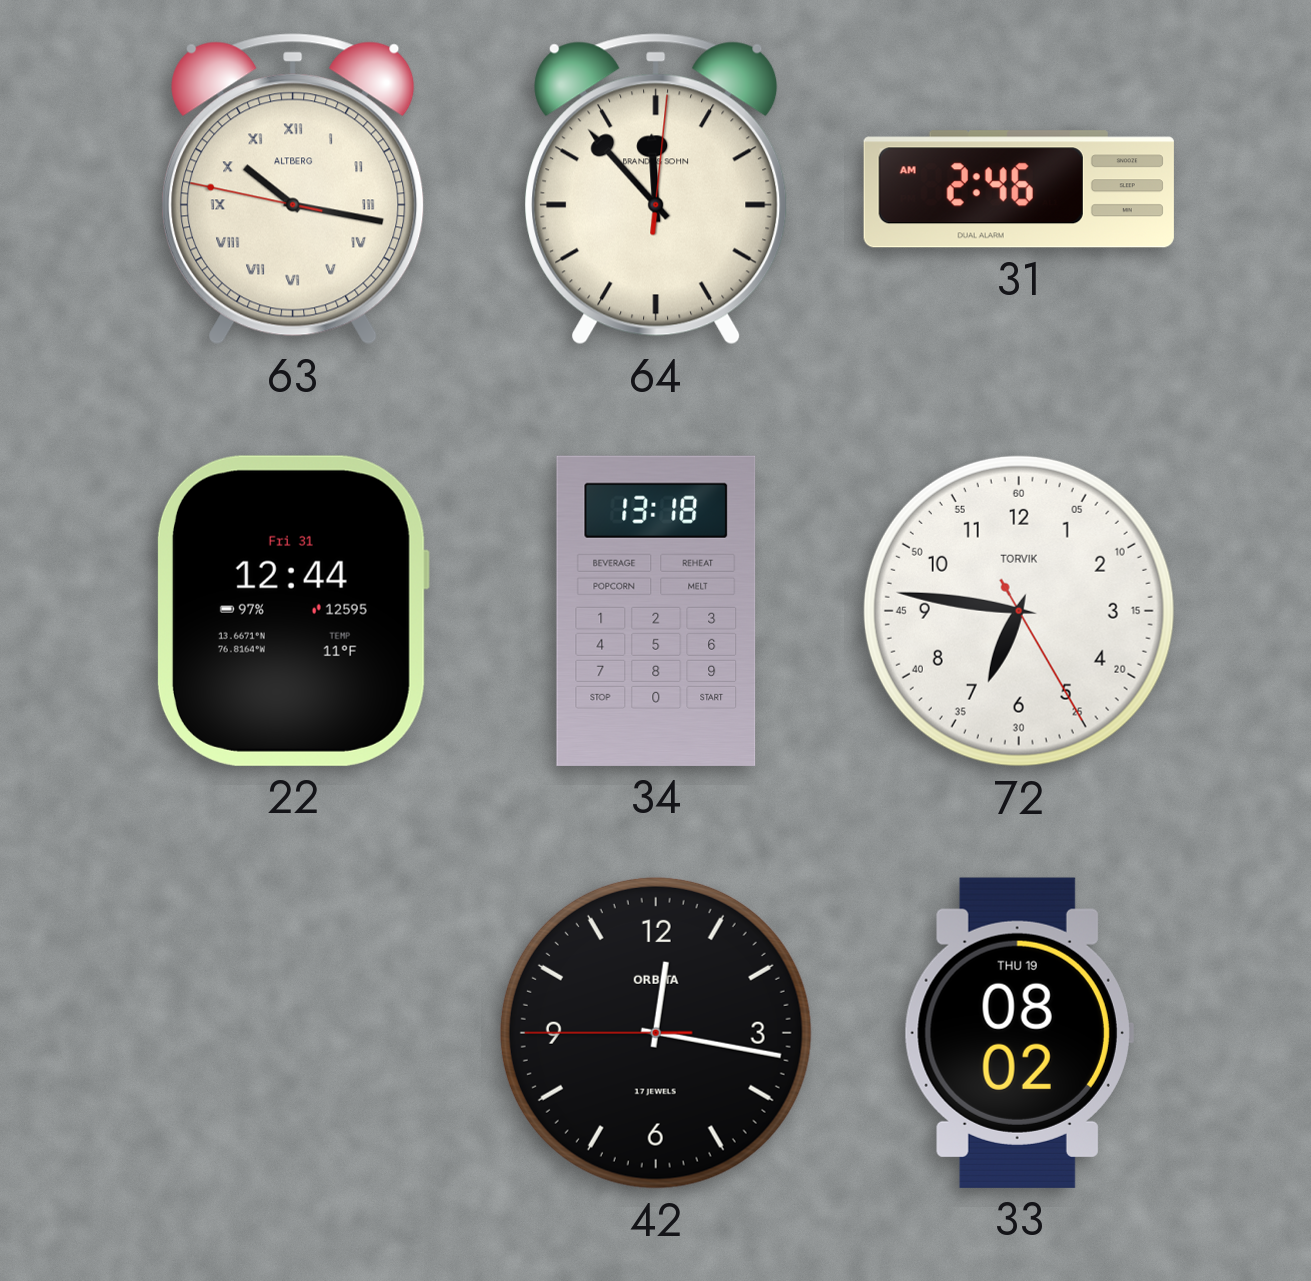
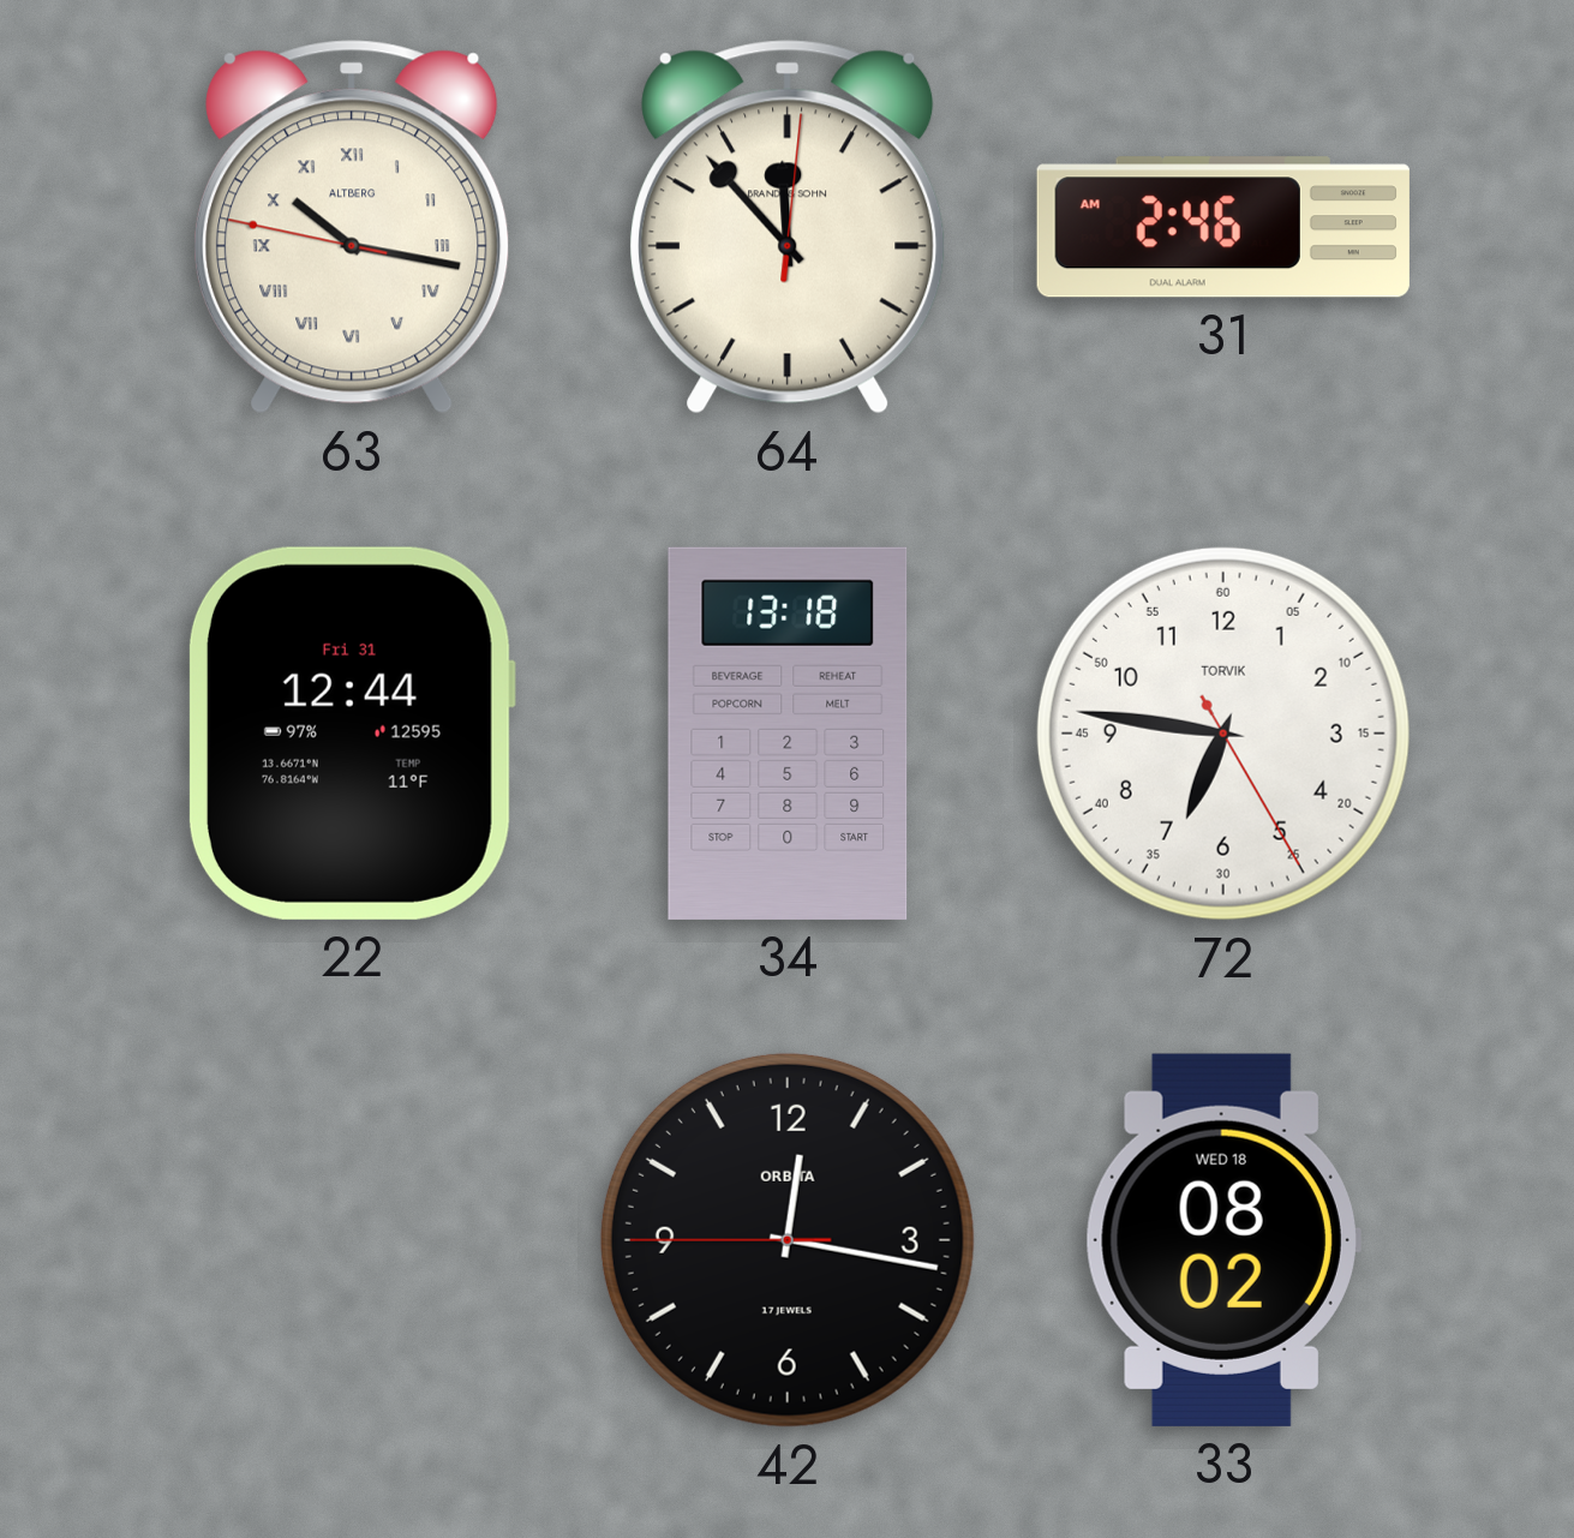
33 date: THU 19 -> WED 18 (1223, 1240)
